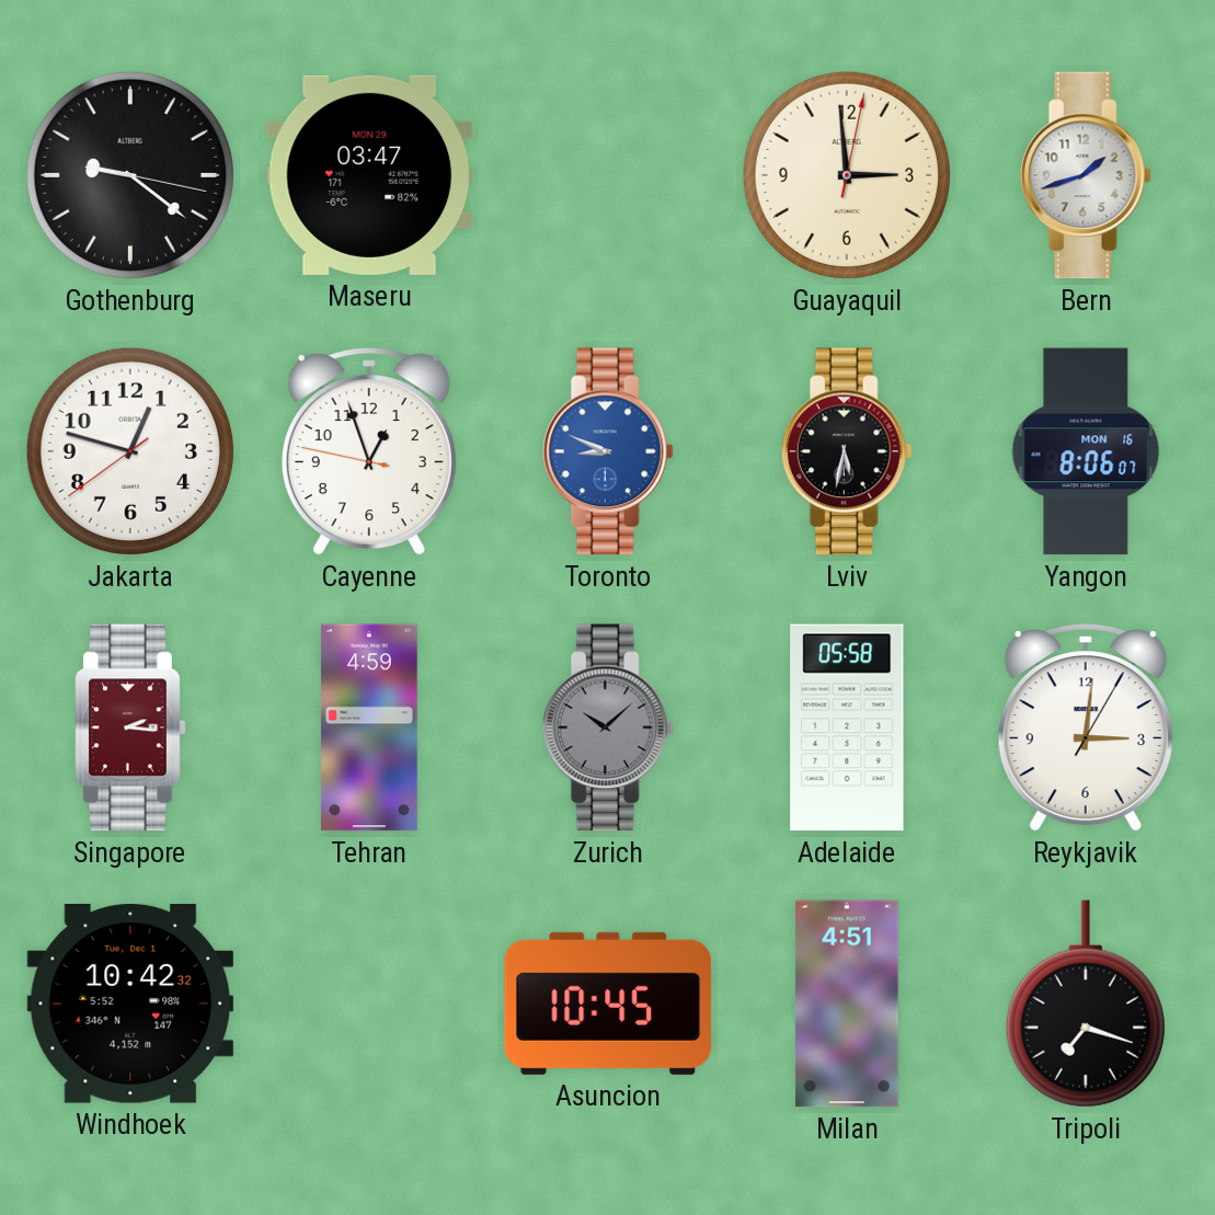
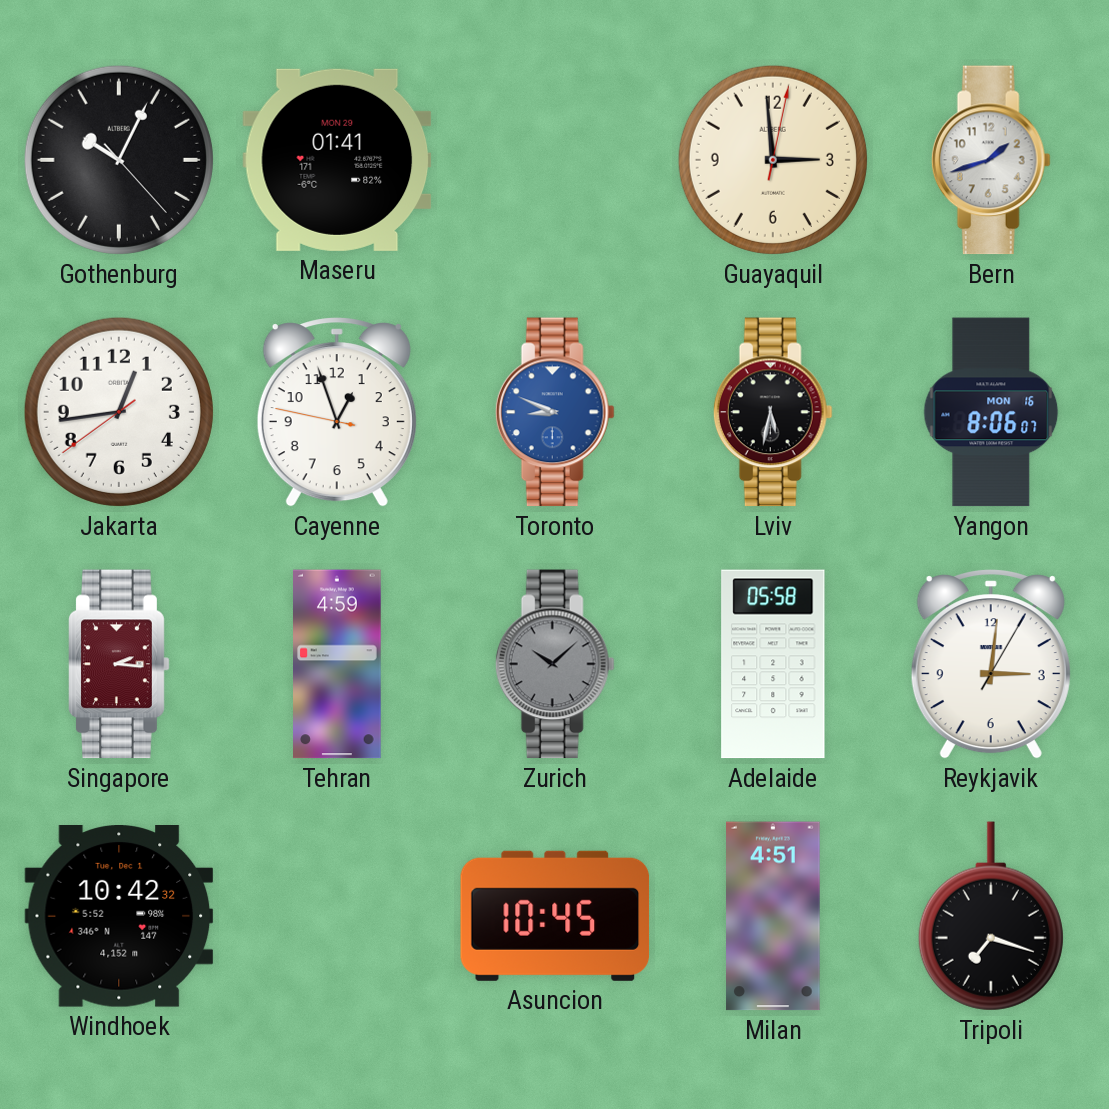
Gothenburg: 9:21 -> 10:04 (119, 160)
Maseru: 03:47 -> 01:41 (337, 160)
Jakarta: 12:47 -> 12:43 (119, 412)
